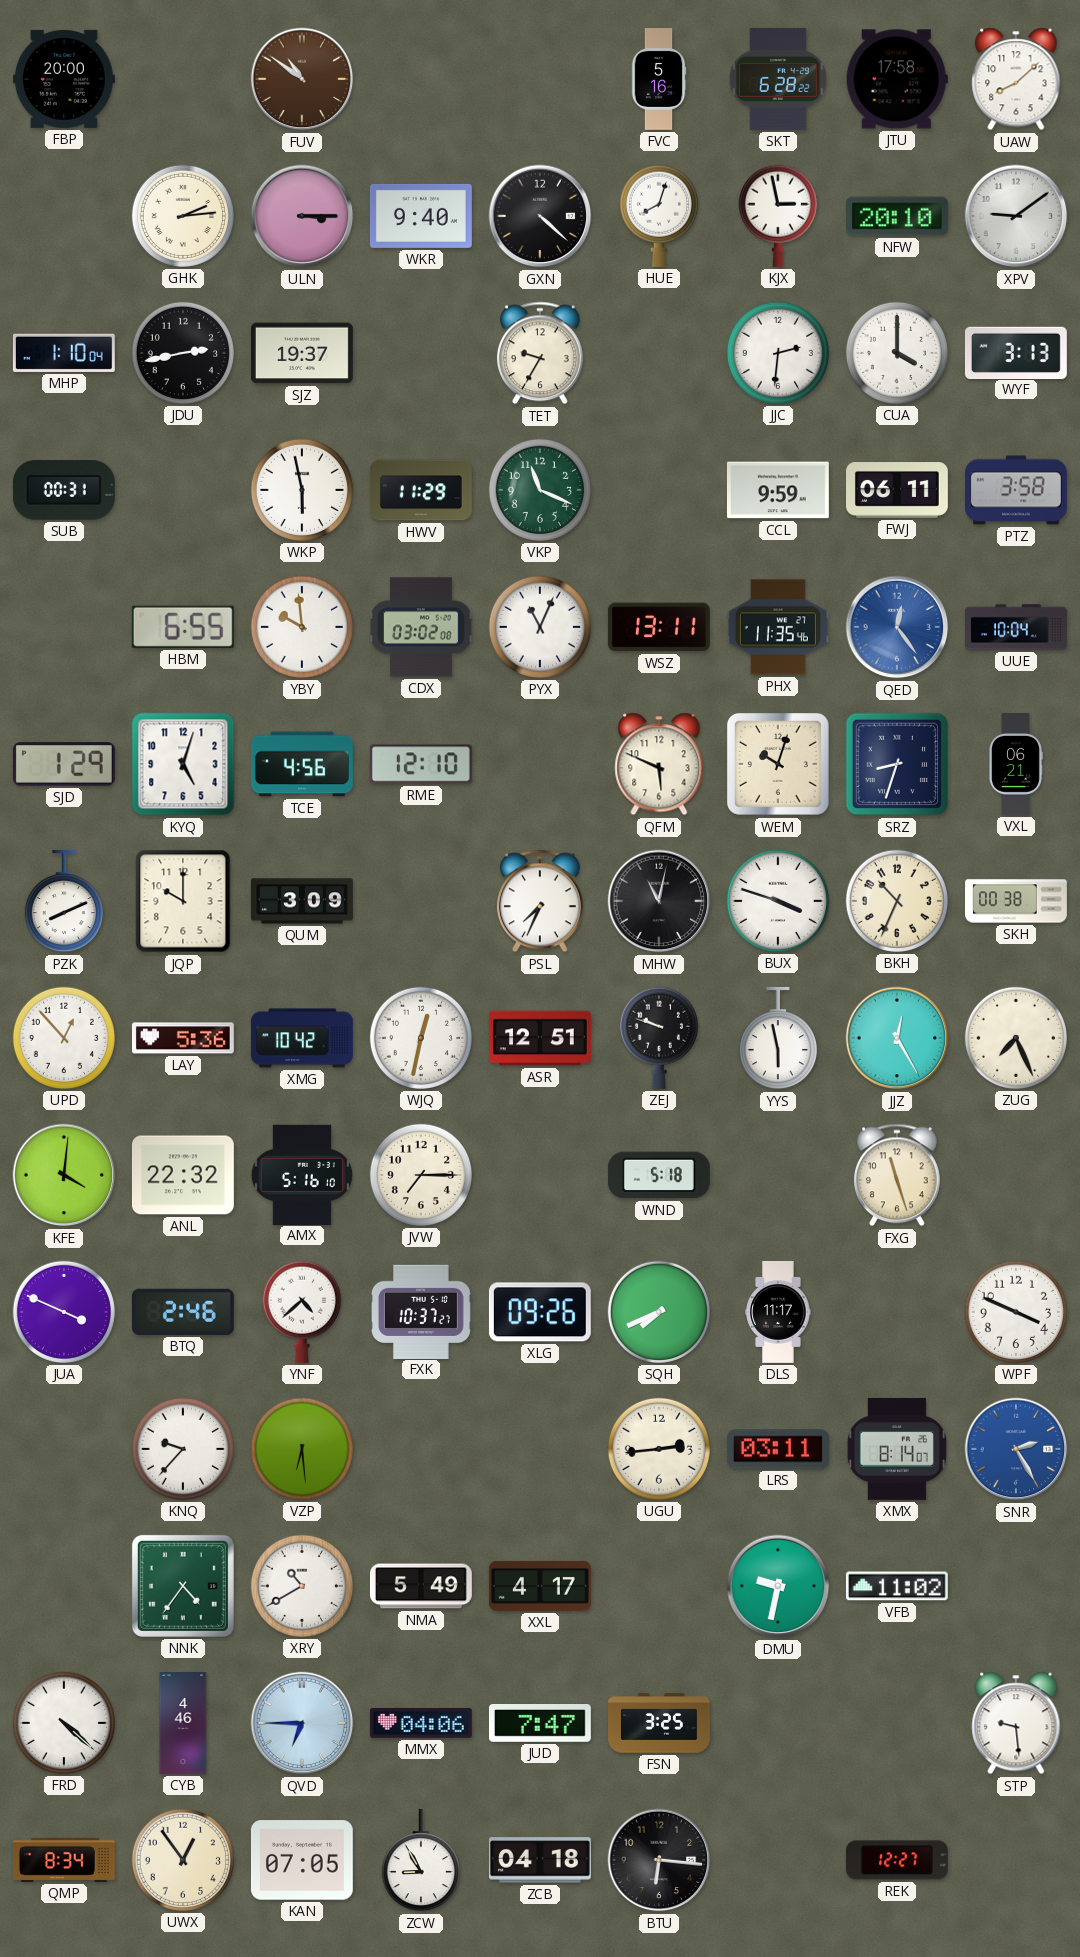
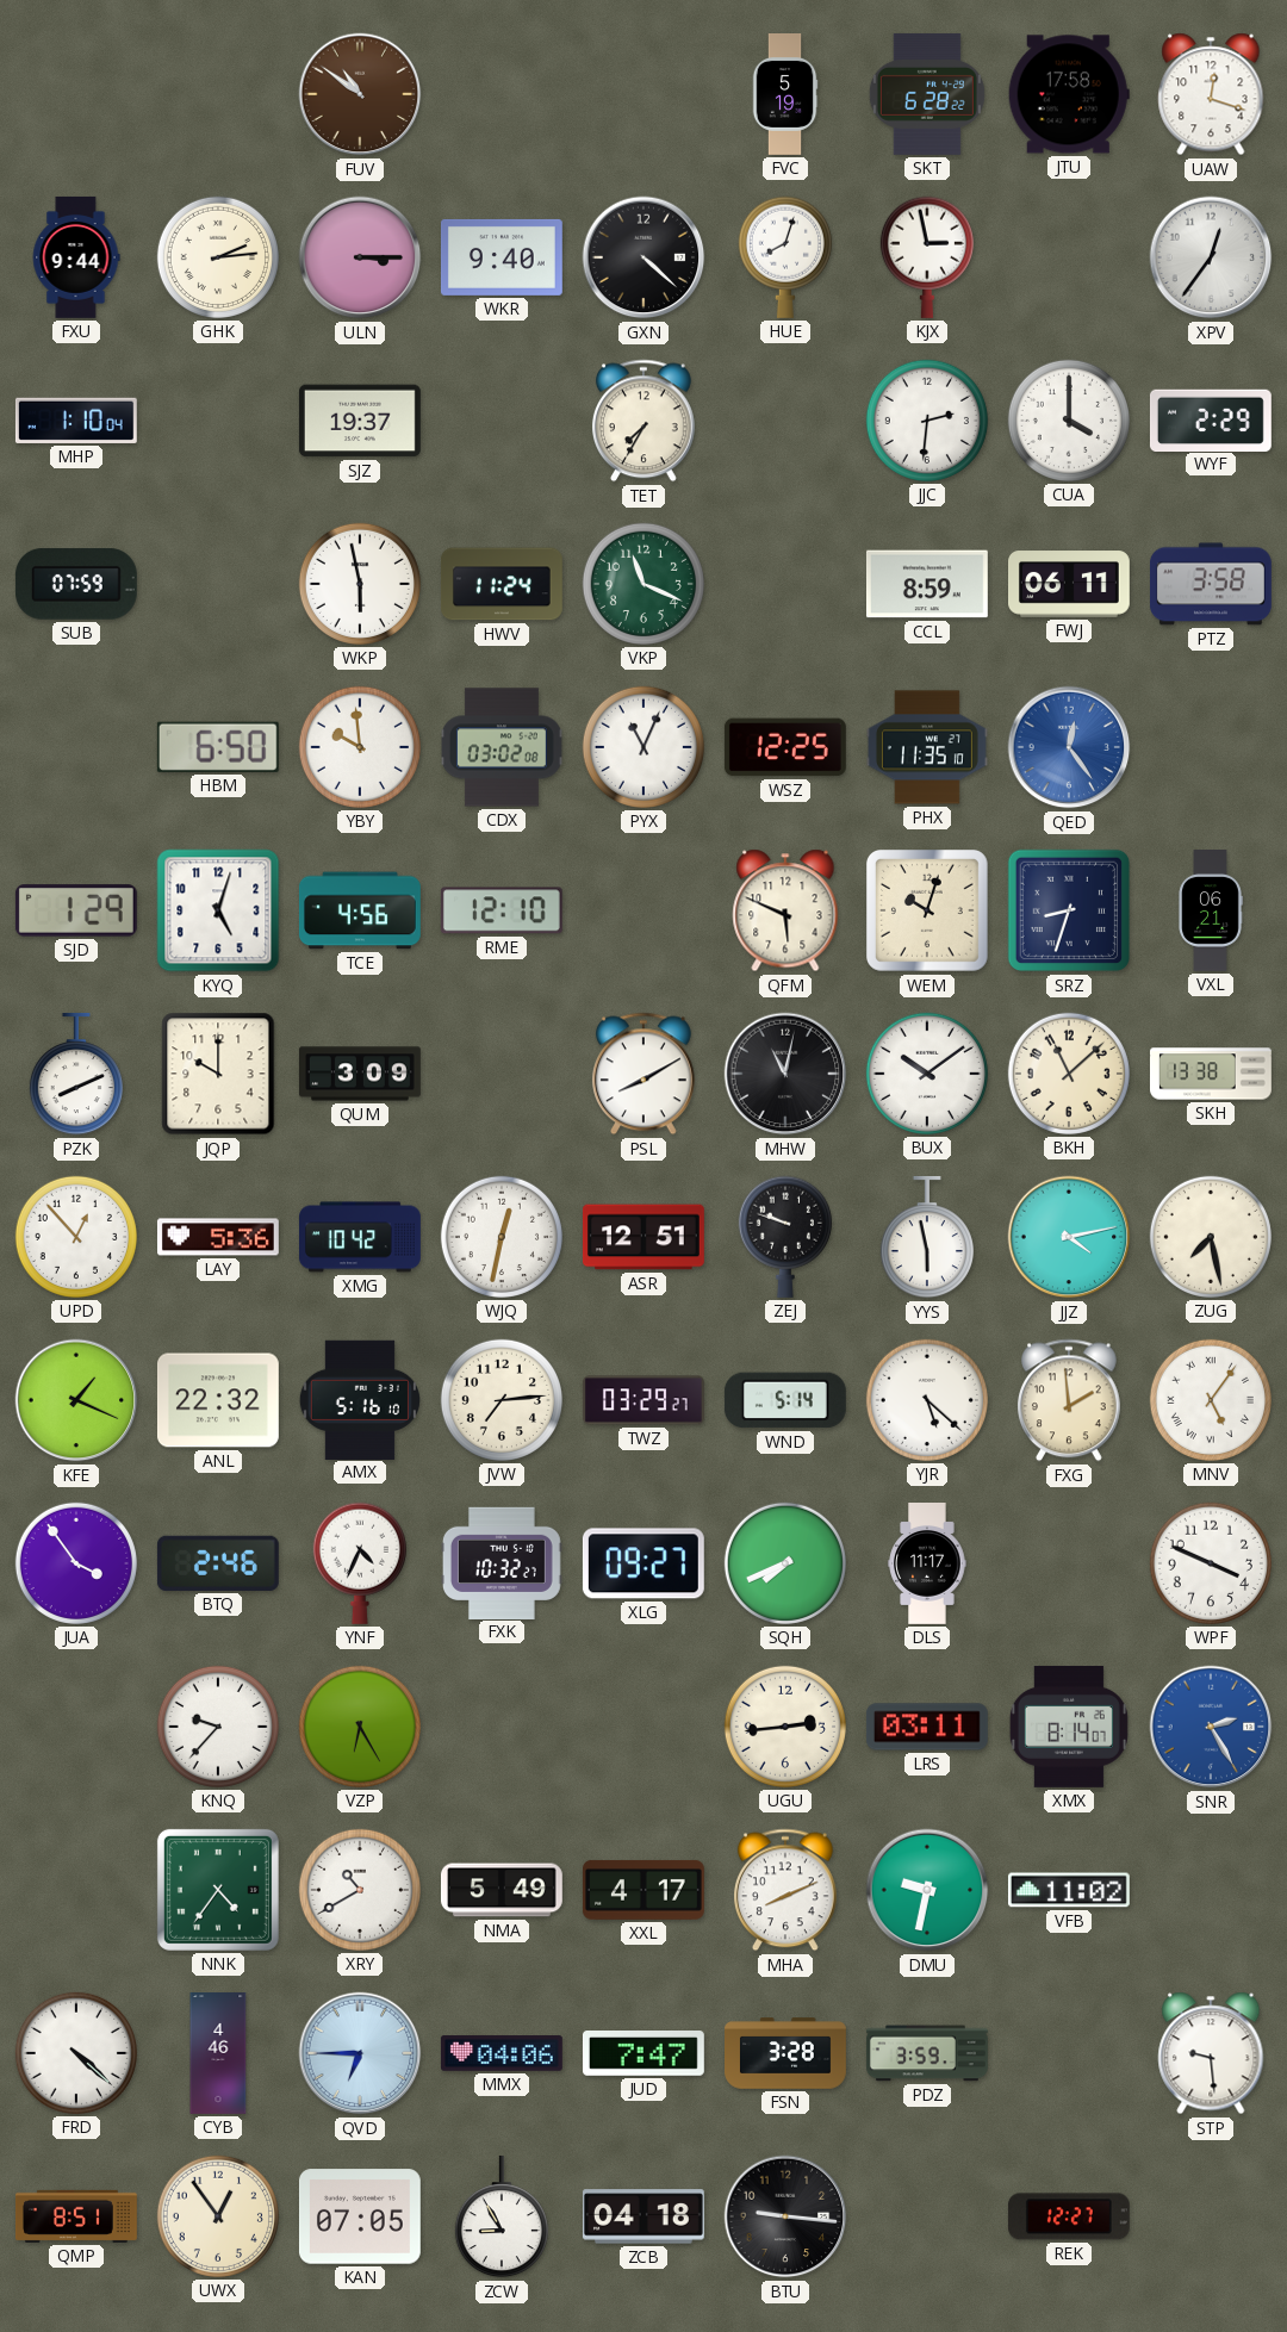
FBP: 20:00 -> none (64, 79)
FVC: 5:16 -> 5:19 (785, 95)
UAW: 8:08 -> 12:18 (1211, 94)
FXU: none -> 9:44 (76, 257)
NFW: 20:10 -> none (897, 216)
XPV: 9:09 -> 12:36 (1211, 257)
JDU: 2:43 -> none (183, 353)
TET: 9:35 -> 7:35 (643, 421)
WYF: 3:13 -> 2:29 (1211, 419)
SUB: 00:31 -> 07:59 (76, 584)
HWV: 11:29 -> 11:24 (502, 584)
CCL: 9:59 -> 8:59 (927, 584)
HBM: 6:55 -> 6:50 (218, 747)
WSZ: 13:11 -> 12:25 (785, 747)
PHX: 11:35:46 -> 11:35:10 (927, 747)
UUE: 10:04 -> none (1017, 627)
PSL: 7:34 -> 8:10 (643, 1074)
BUX: 3:48 -> 10:09 (927, 1074)
BKH: 10:34 -> 11:08 (1069, 1074)
SKH: 00:38 -> 13:38 (1212, 1074)
JJZ: 12:25 -> 4:13 (1069, 1237)
ZUG: 7:26 -> 7:28 (1211, 1237)
KFE: 4:01 -> 1:19 (76, 1400)
JVW: 7:15 -> 7:14 (502, 1400)
TWZ: none -> 03:29 (643, 1400)
WND: 5:18 -> 5:14 (785, 1400)
YJR: none -> 5:22 (927, 1400)
FXG: 11:27 -> 1:59 (1069, 1400)
MNV: none -> 5:06 (1211, 1400)
JUA: 3:49 -> 3:54 (76, 1563)
YNF: 4:38 -> 4:34 (360, 1563)
FXK: 10:37 -> 10:32 (502, 1562)
XLG: 09:26 -> 09:27 (643, 1563)
VZP: 6:29 -> 6:25 (360, 1727)
MHA: none -> 8:11 (785, 1890)
FSN: 3:25 -> 3:28 (786, 2053)
PDZ: none -> 3:59 (927, 2053)
QMP: 8:34 -> 8:51 (76, 2216)
BTU: 6:16 -> 9:16 (785, 2216)
